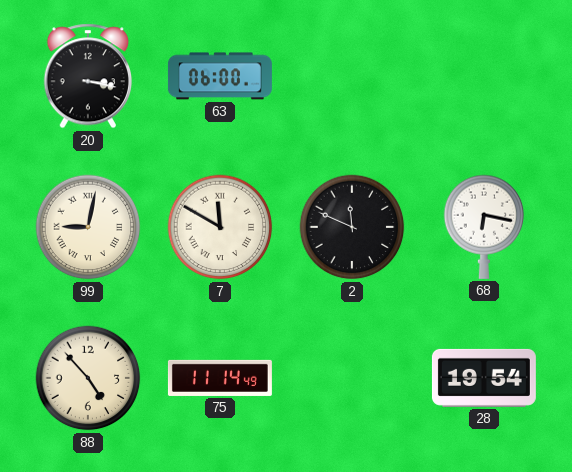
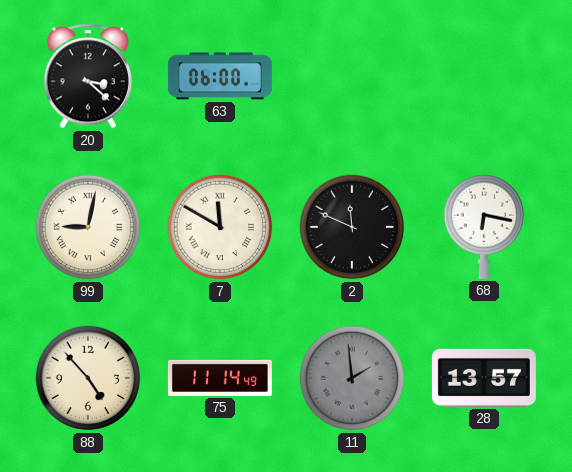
20: 3:17 -> 3:22 (87, 76)
11: none -> 1:59 (352, 378)
28: 19:54 -> 13:57 (484, 378)
